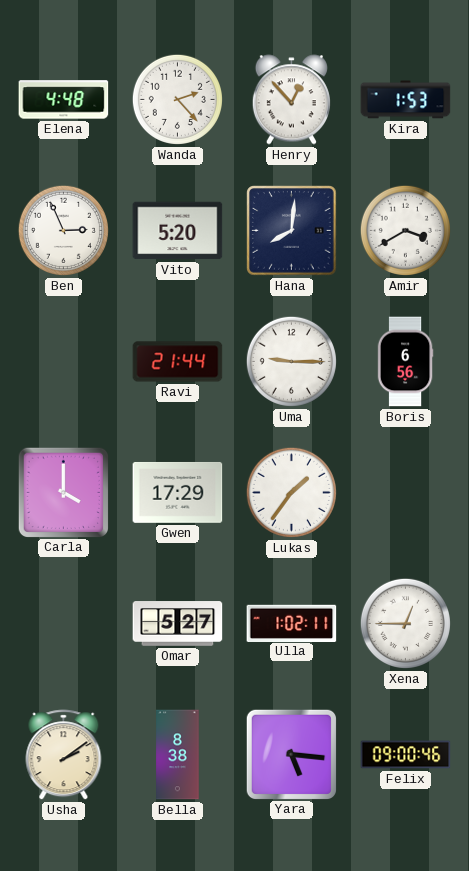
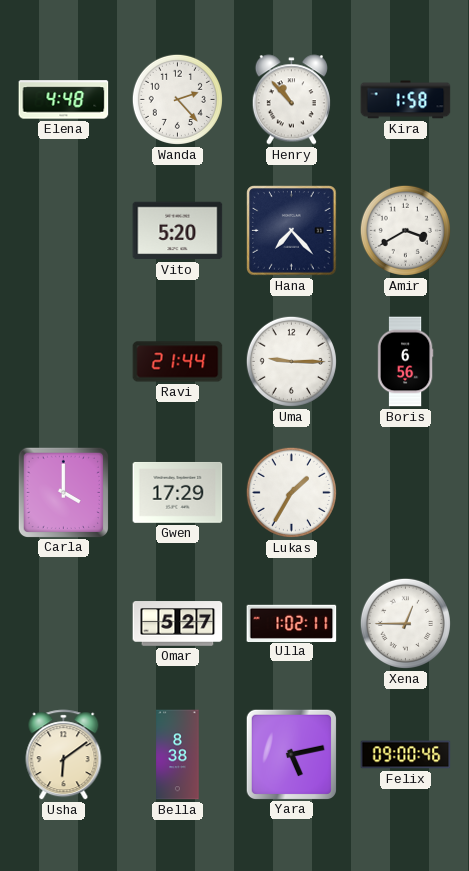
Henry: 12:53 -> 10:53 (291, 100)
Kira: 1:53 -> 1:58 (406, 100)
Ben: 2:56 -> none (63, 230)
Hana: 8:01 -> 7:23 (292, 231)
Lukas: 1:36 -> 1:35 (291, 492)
Usha: 2:09 -> 6:09 (64, 755)
Yara: 5:16 -> 5:13 (291, 754)
